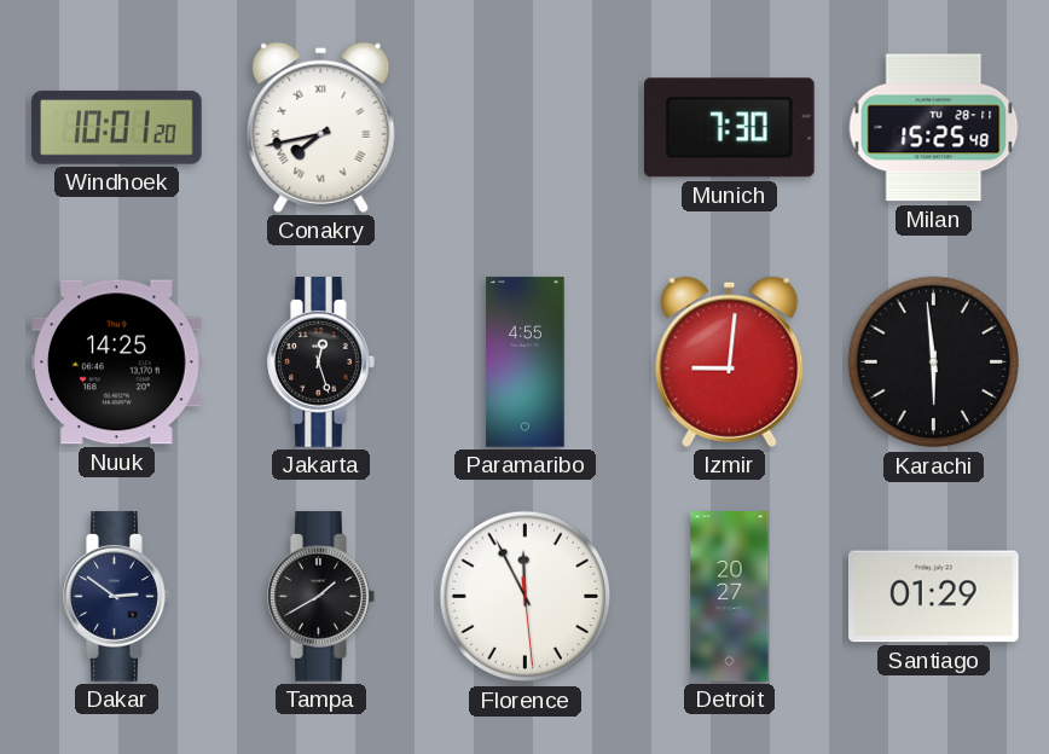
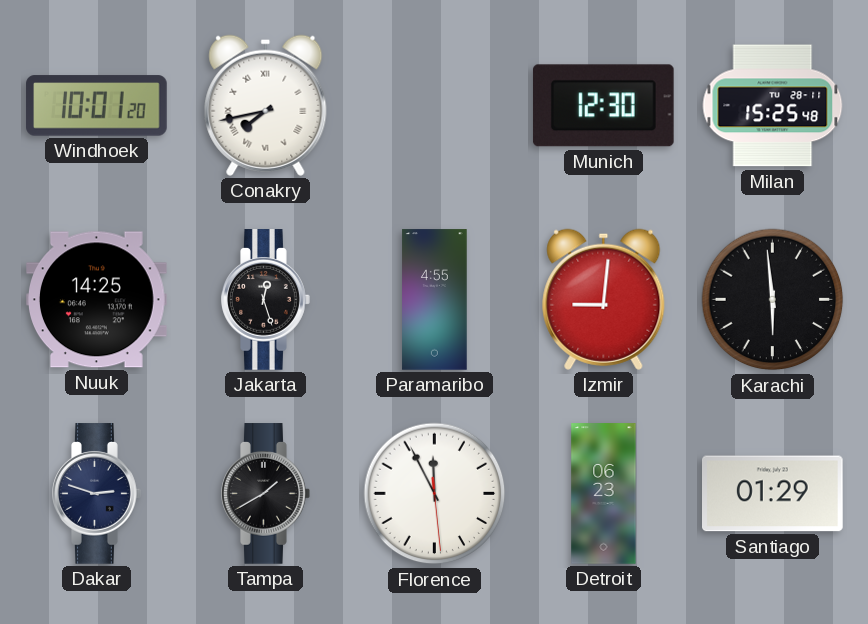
Munich: 7:30 -> 12:30 (603, 106)
Dakar: 2:51 -> 2:48 (97, 494)
Detroit: 20:27 -> 06:23 (604, 494)
